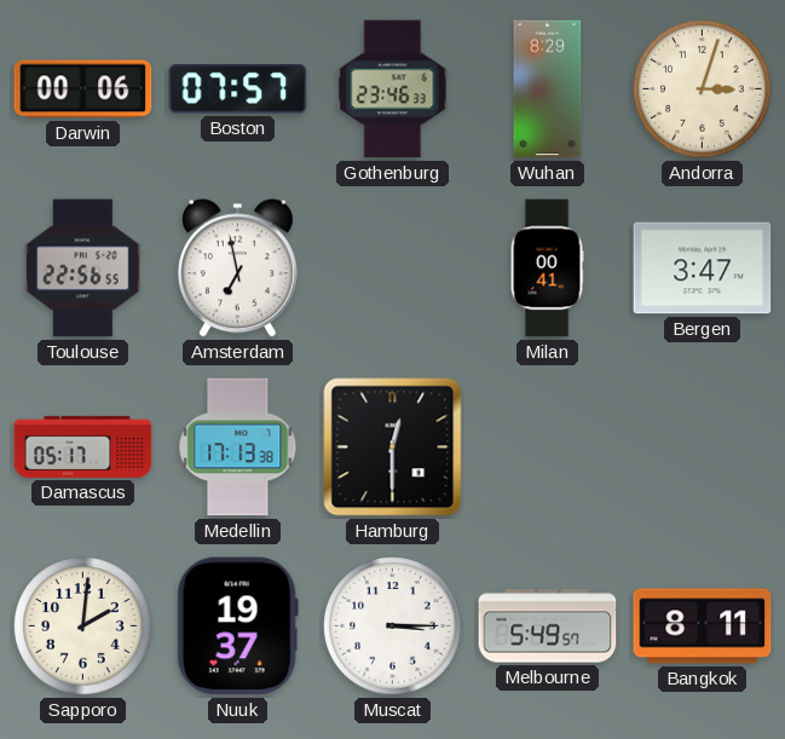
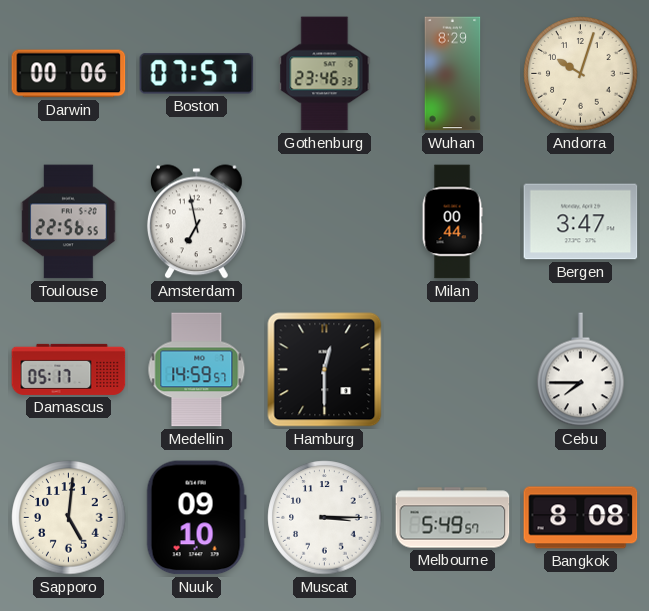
Andorra: 3:03 -> 10:03 (581, 74)
Milan: 00:41 -> 00:44 (452, 222)
Medellin: 17:13 -> 14:59 (197, 370)
Cebu: none -> 7:45 (581, 370)
Sapporo: 2:01 -> 5:01 (69, 518)
Nuuk: 19:37 -> 09:10 (196, 518)
Bangkok: 8:11 -> 8:08 (581, 518)
